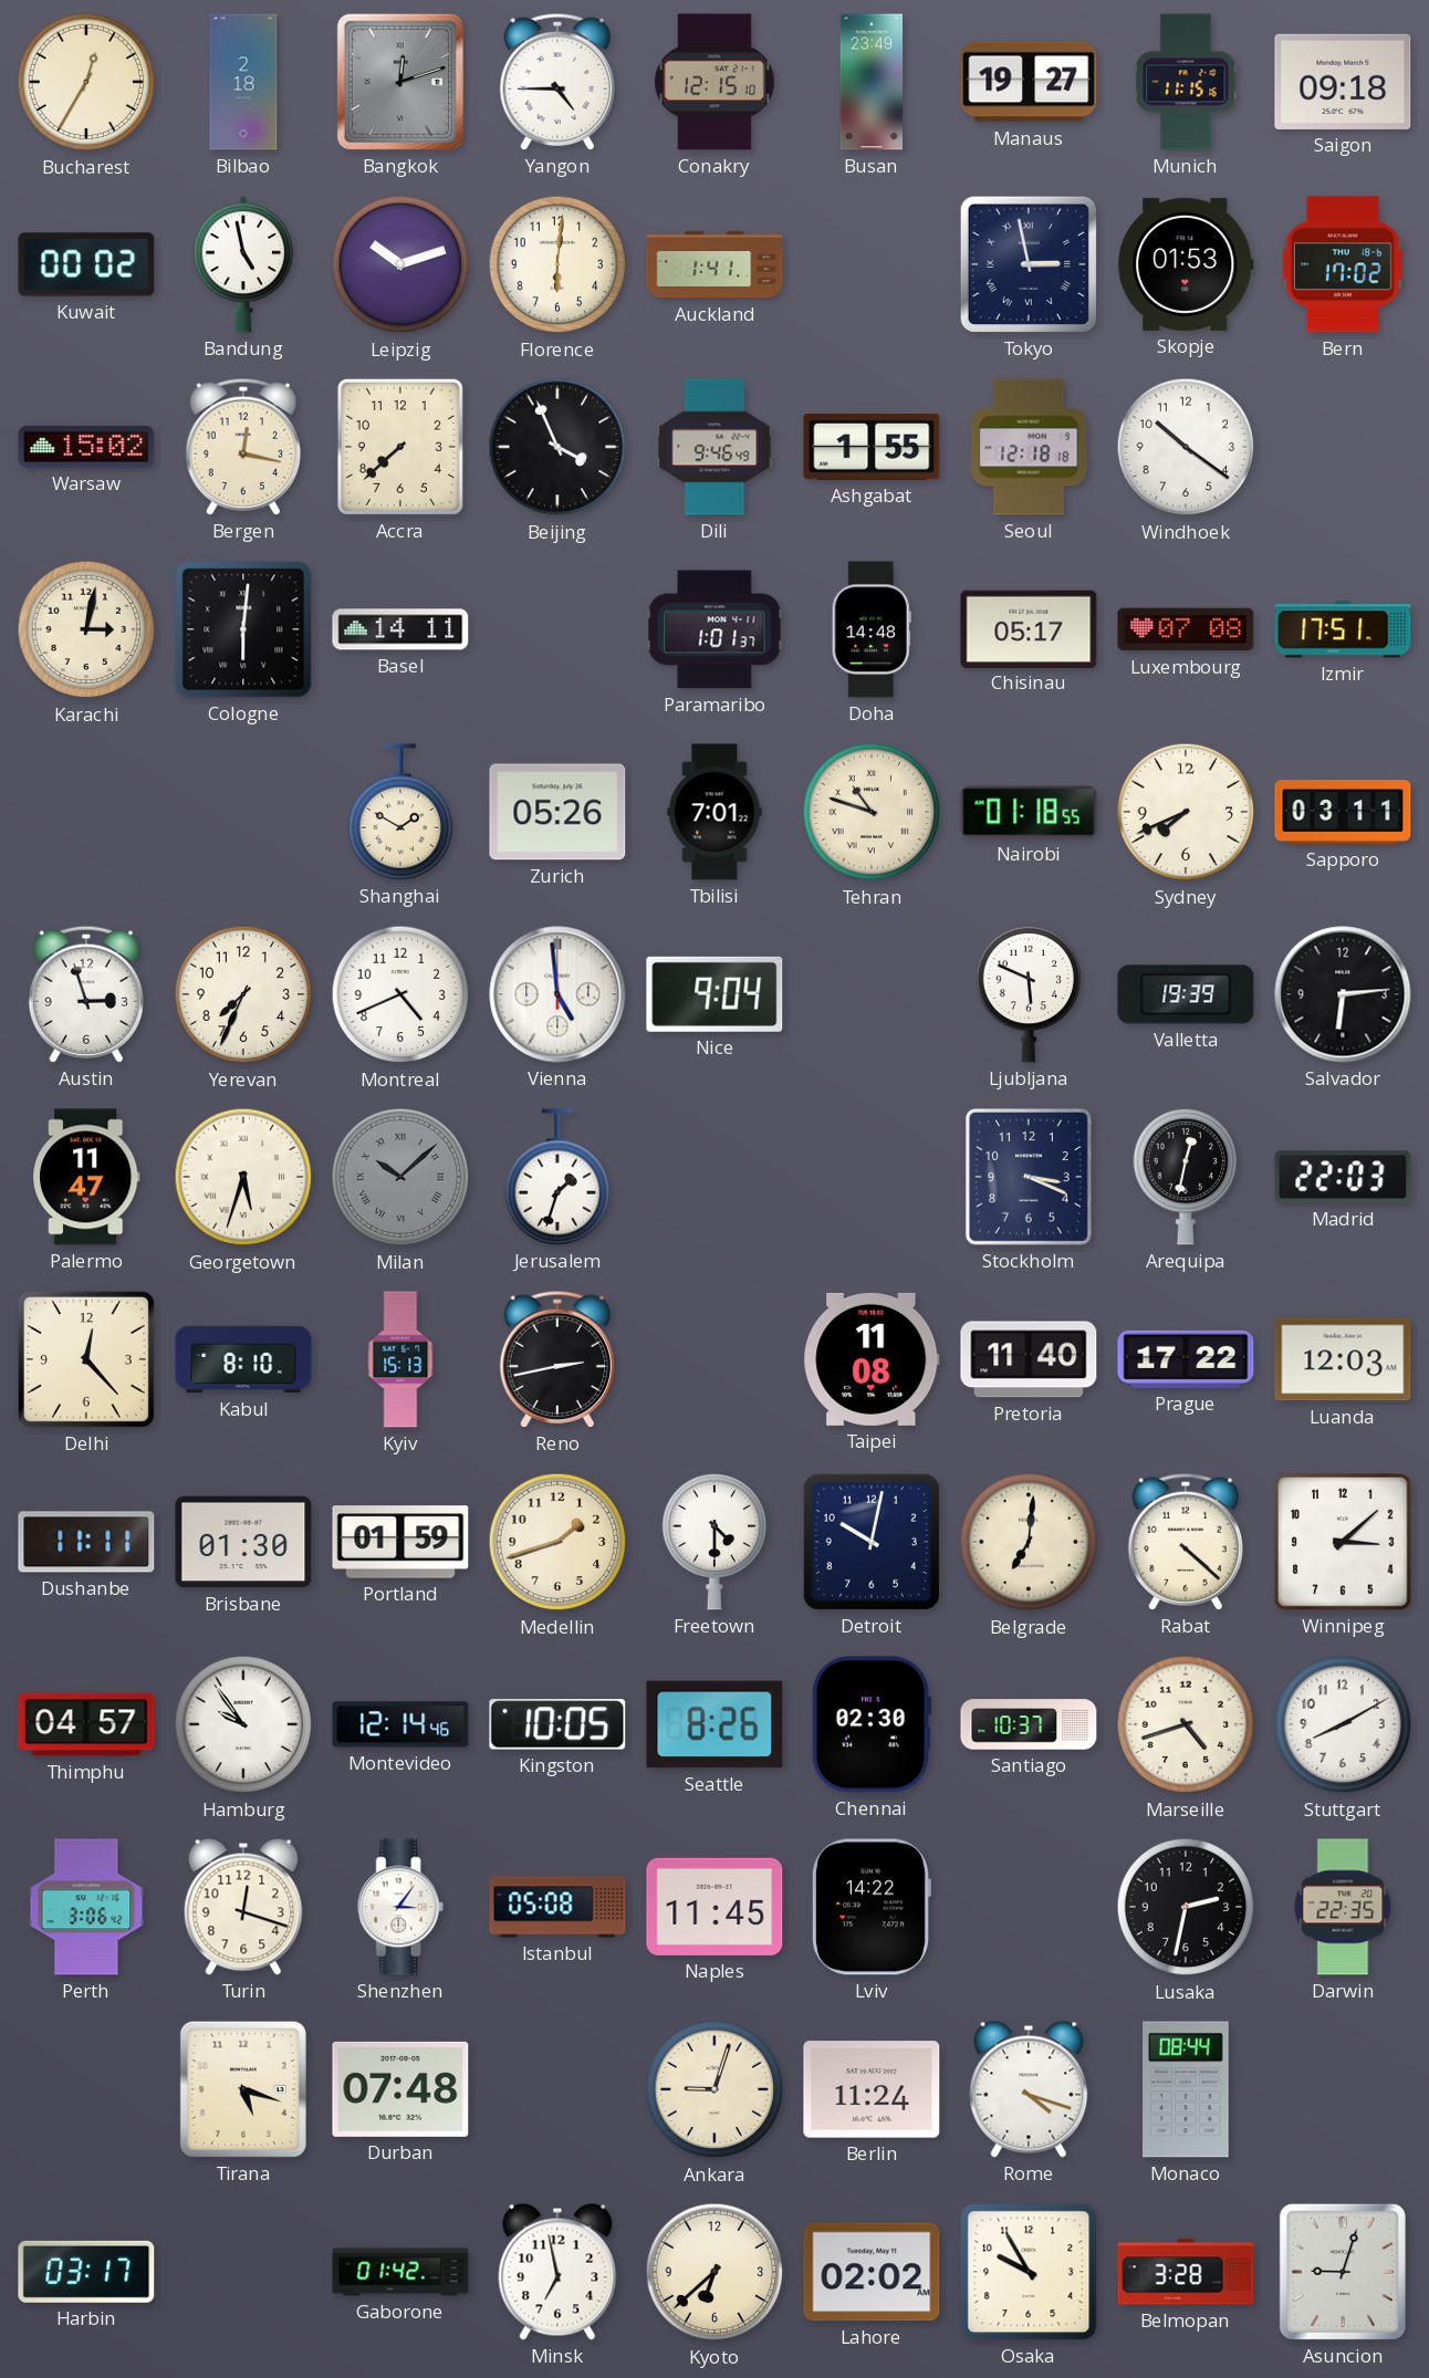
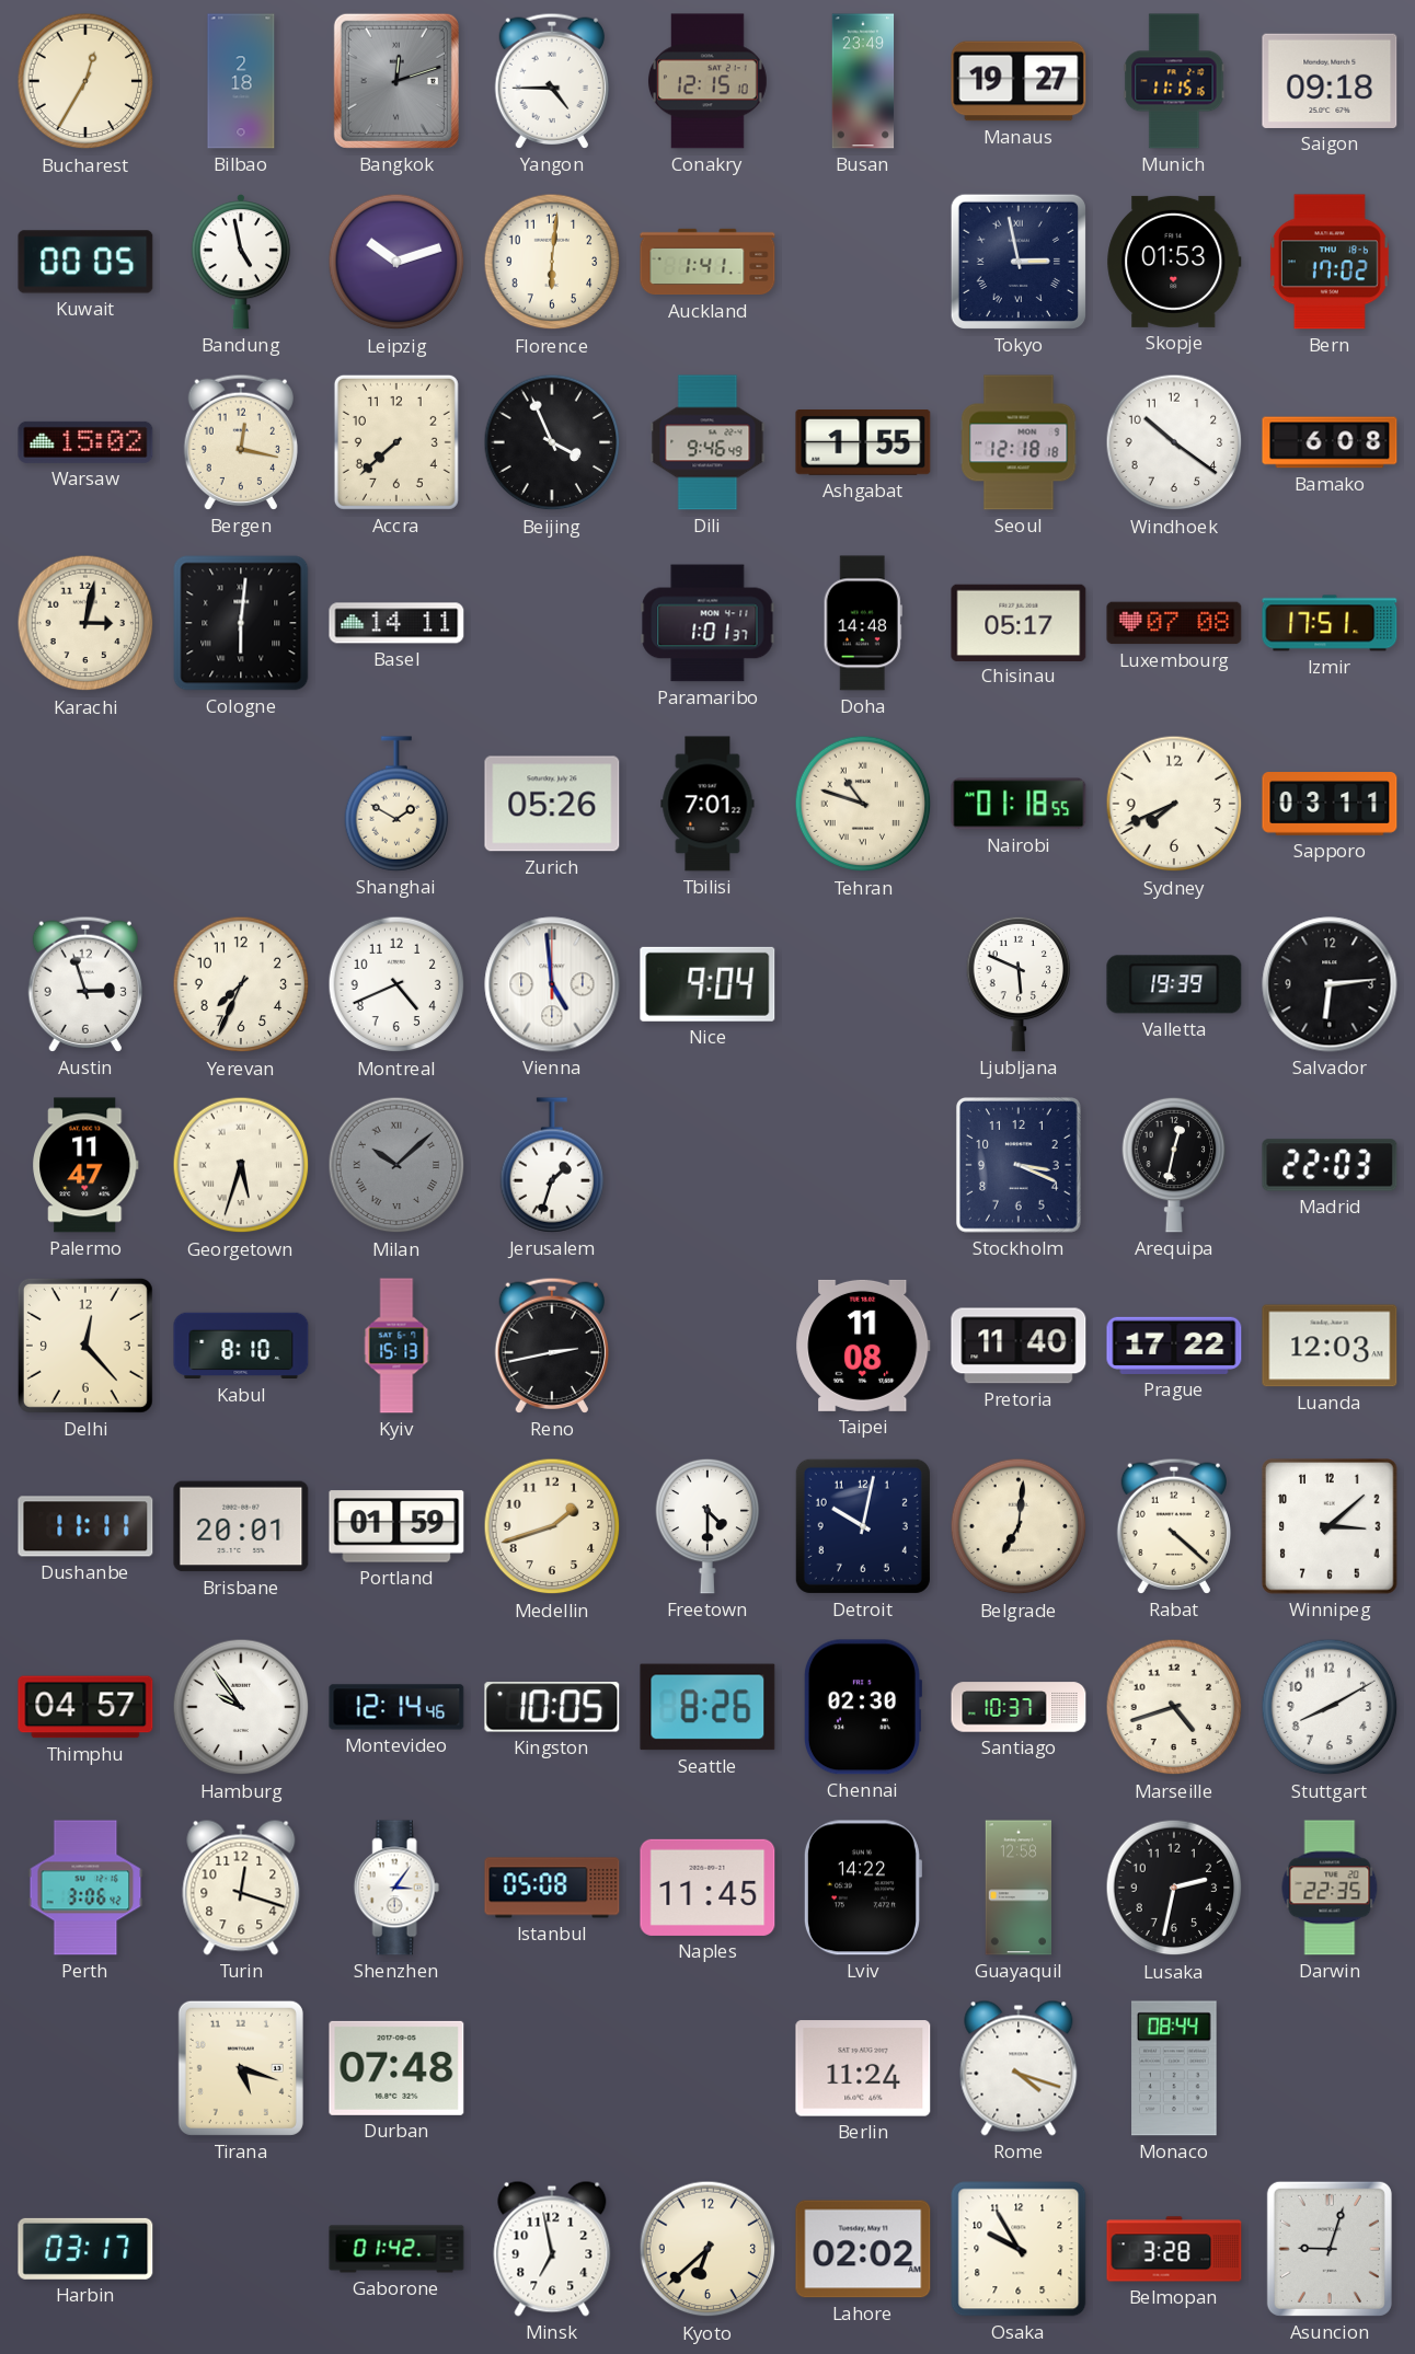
Kuwait: 00:02 -> 00:05 (85, 262)
Bamako: none -> 6:08 (1330, 442)
Brisbane: 01:30 -> 20:01 (241, 1526)
Guayaquil: none -> 12:58 (1017, 1888)
Ankara: 9:03 -> none (714, 2089)
